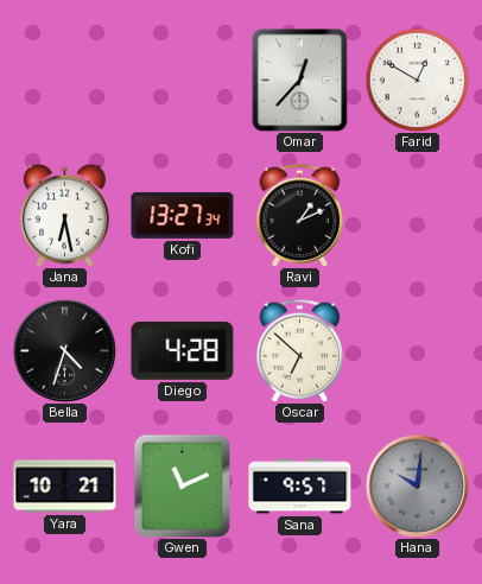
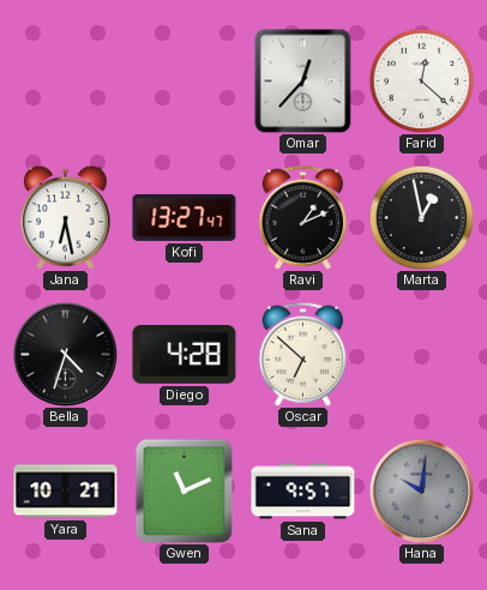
Farid: 12:50 -> 12:22 (421, 80)
Kofi: 13:27:34 -> 13:27:47 (185, 217)
Marta: none -> 12:58 (421, 217)
